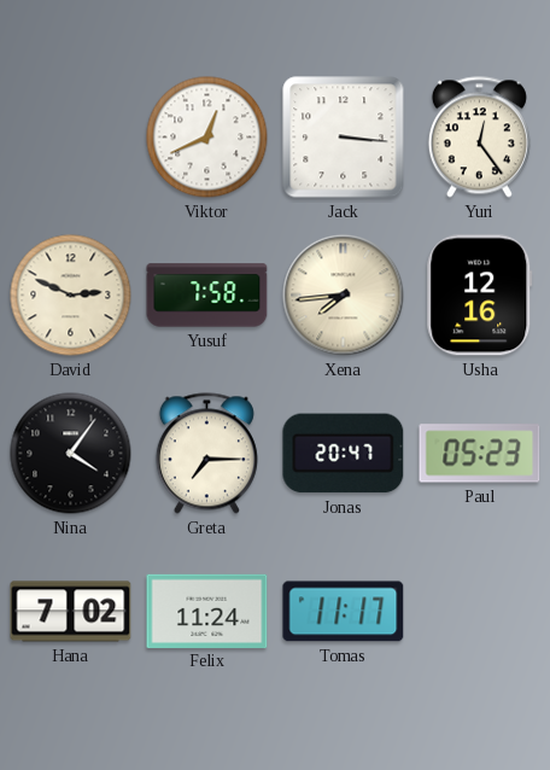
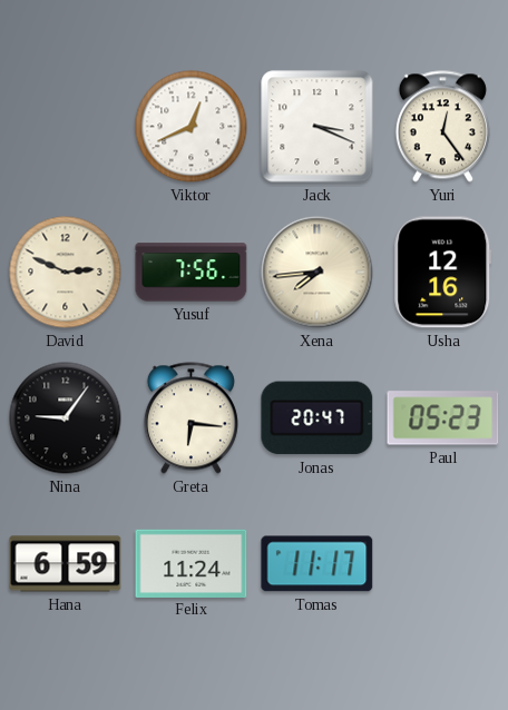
Jack: 3:16 -> 3:19 (317, 127)
Yusuf: 7:58 -> 7:56 (192, 273)
Nina: 4:06 -> 9:06 (66, 418)
Greta: 7:15 -> 6:16 (190, 418)
Hana: 7:02 -> 6:59 (66, 564)
